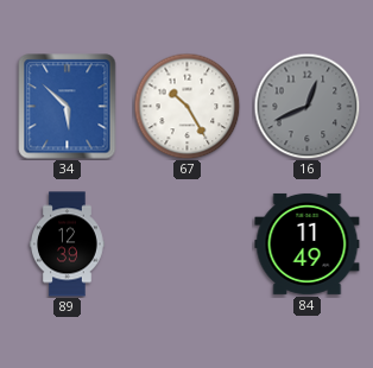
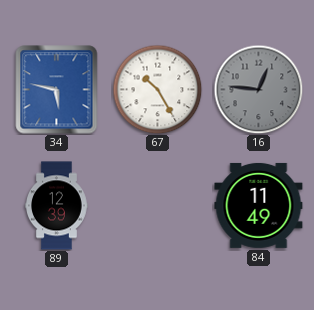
34: 5:52 -> 5:47 (57, 90)
16: 12:41 -> 12:46 (258, 89)
